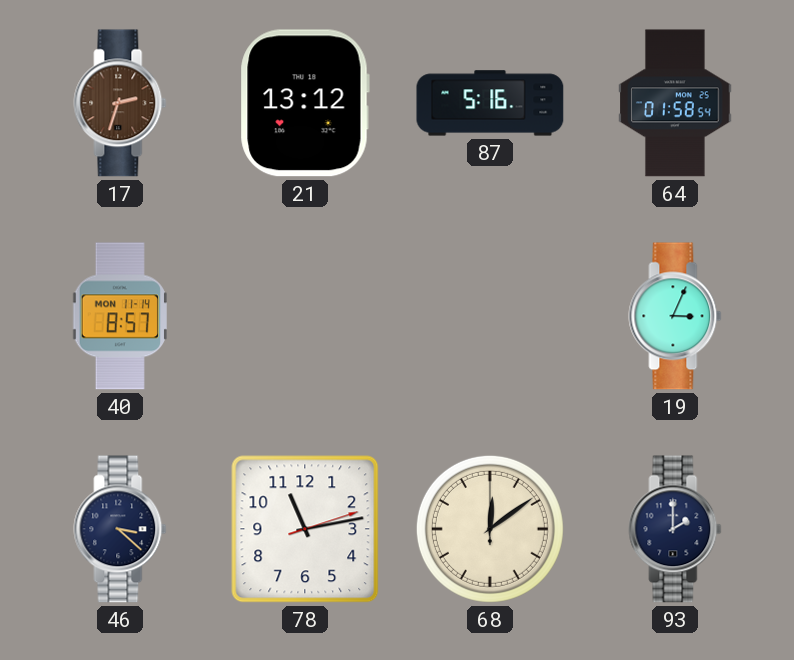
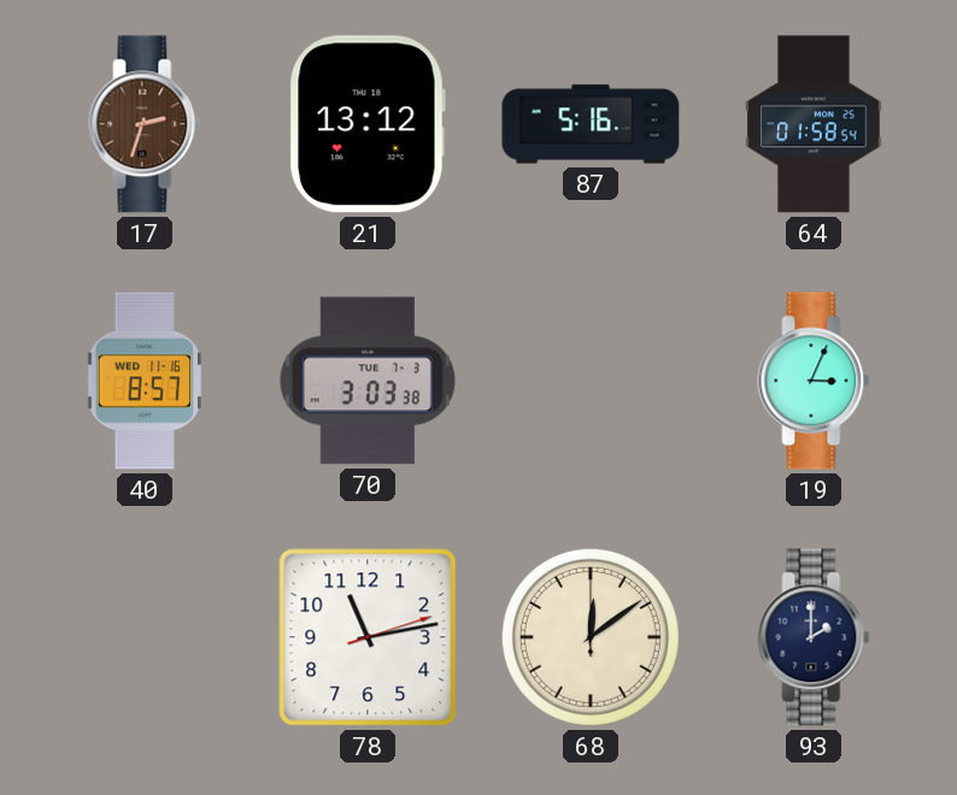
40 date: MON 11-14 -> WED 11-16 (145, 381)
70: none -> 3:03 (368, 381)
46: 3:22 -> none (120, 529)
